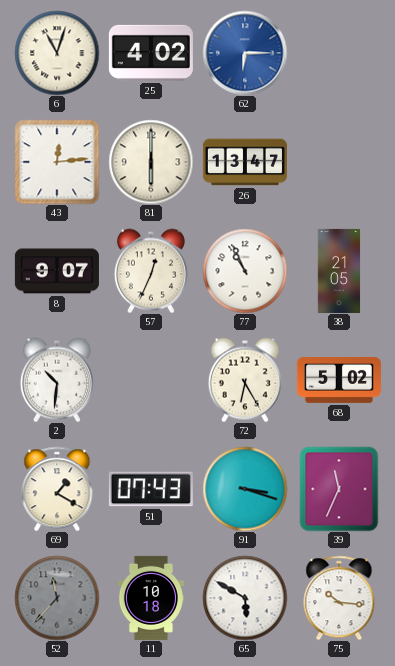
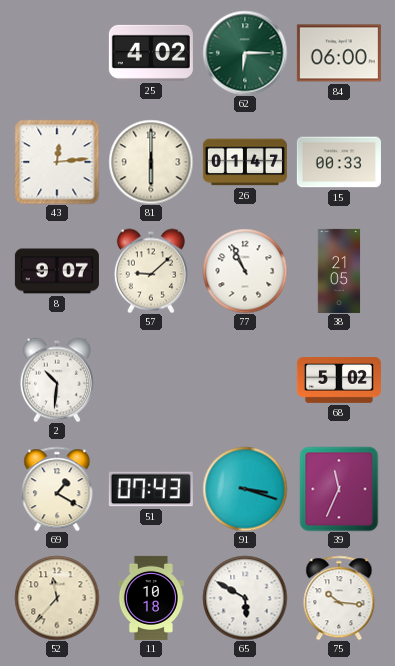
6: 11:03 -> none (57, 53)
62 dial: blue -> green (245, 53)
84: none -> 06:00 (339, 53)
26: 13:47 -> 01:47 (245, 162)
15: none -> 00:33 (339, 162)
57: 12:34 -> 9:08 (151, 271)
72: 6:25 -> none (245, 380)
52 dial: grey -> cream (57, 598)
